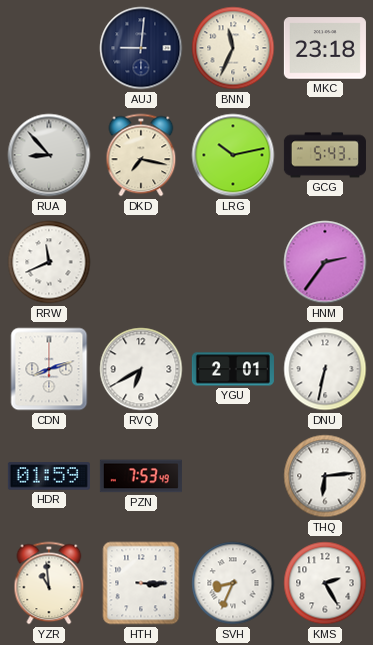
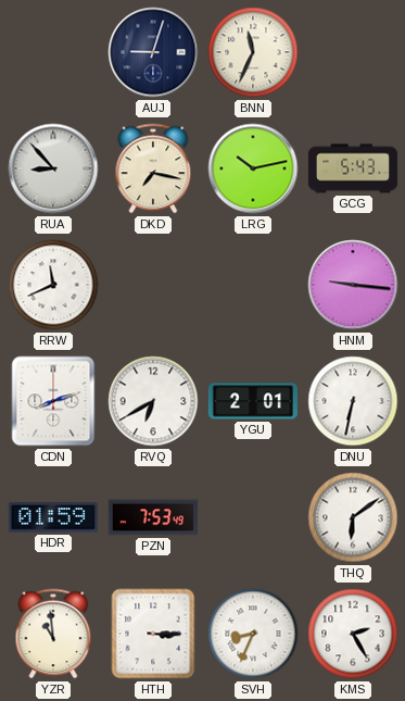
AUJ: 9:01 -> 9:03 (153, 52)
MKC: 23:18 -> none (325, 48)
HNM: 2:36 -> 9:16 (353, 285)
THQ: 6:14 -> 6:09 (353, 517)
